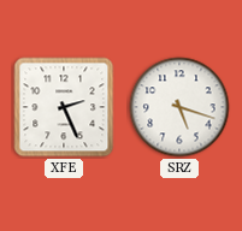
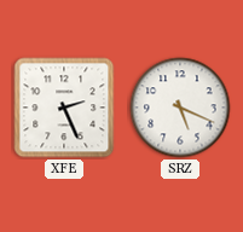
SRZ: 5:18 -> 5:19 (180, 108)
